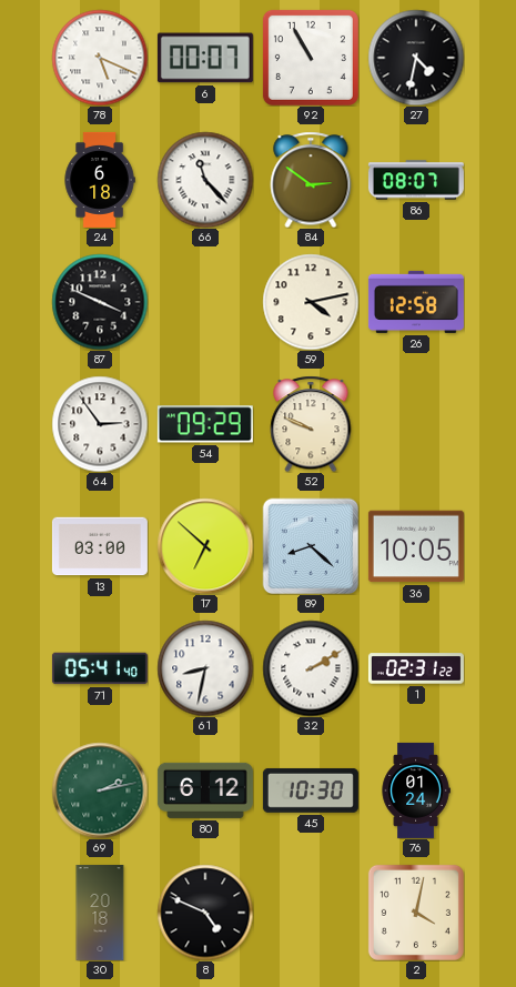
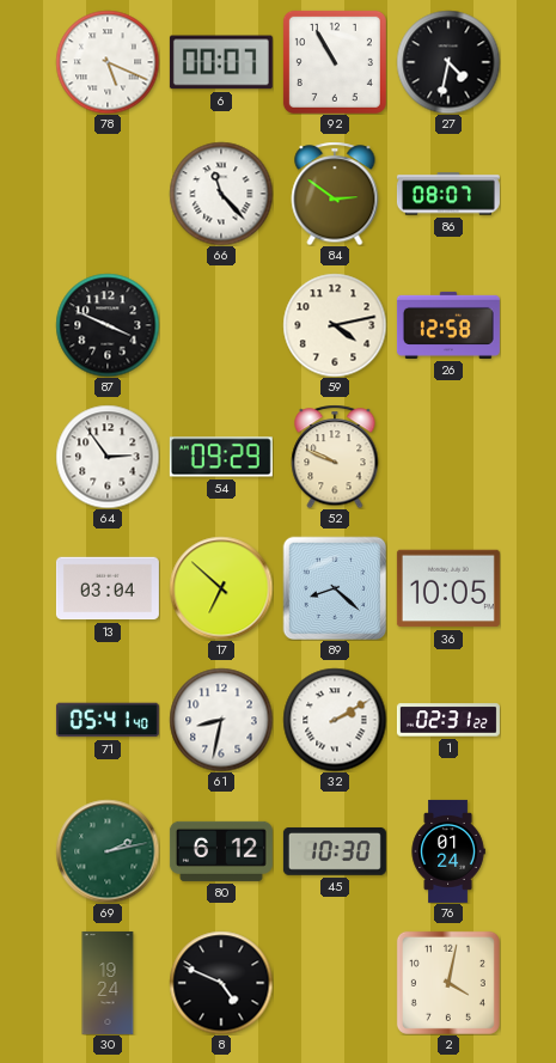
24: 6:18 -> none (100, 180)
13: 03:00 -> 03:04 (108, 588)
30: 20:18 -> 19:24 (108, 983)
